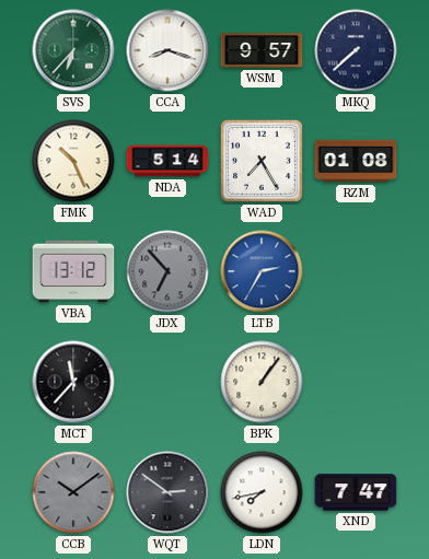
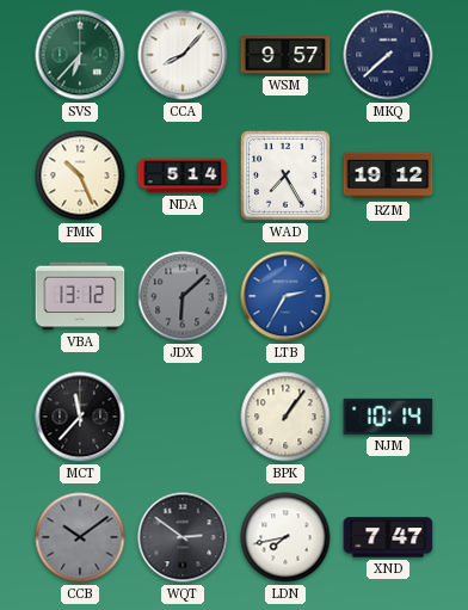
CCA: 8:18 -> 8:07 (183, 55)
RZM: 01:08 -> 19:12 (388, 175)
JDX: 6:53 -> 6:08 (183, 296)
NJM: none -> 10:14 (388, 417)
